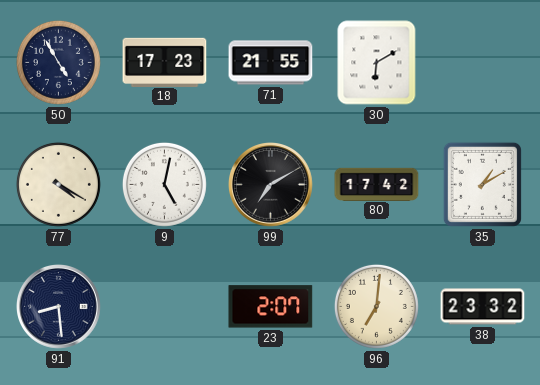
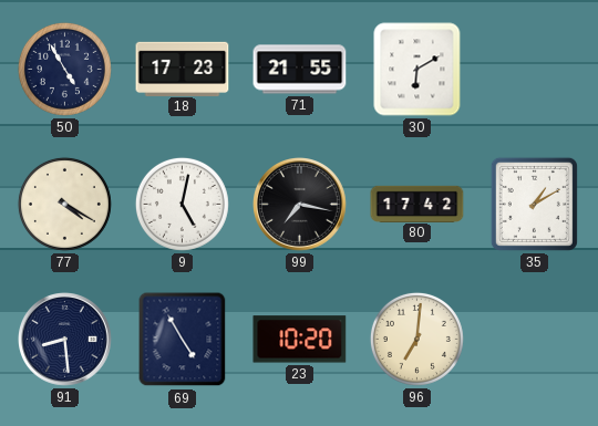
99: 7:10 -> 7:17 (300, 205)
69: none -> 4:55 (183, 340)
23: 2:07 -> 10:20 (300, 340)
38: 23:32 -> none (483, 307)
